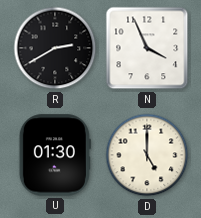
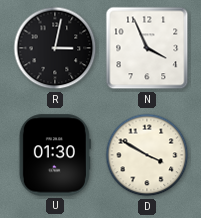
R: 2:40 -> 3:02 (55, 48)
D: 5:00 -> 3:50 (147, 155)
